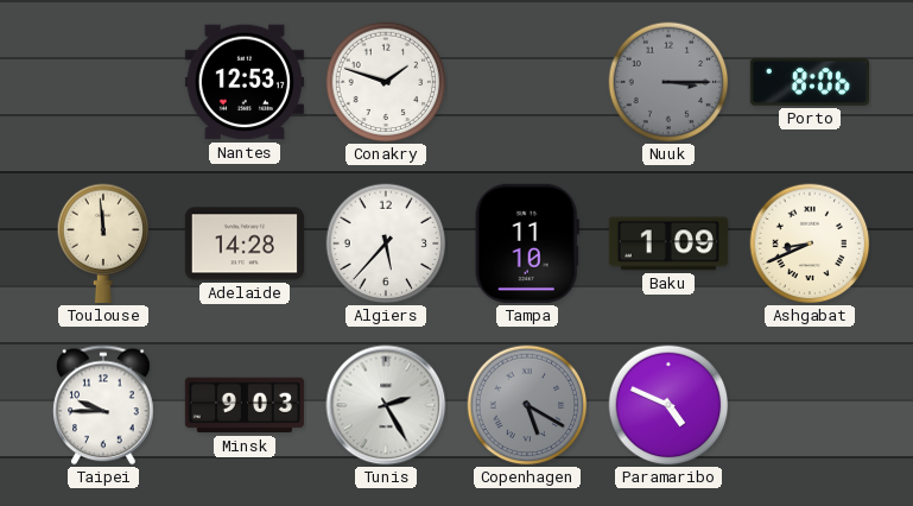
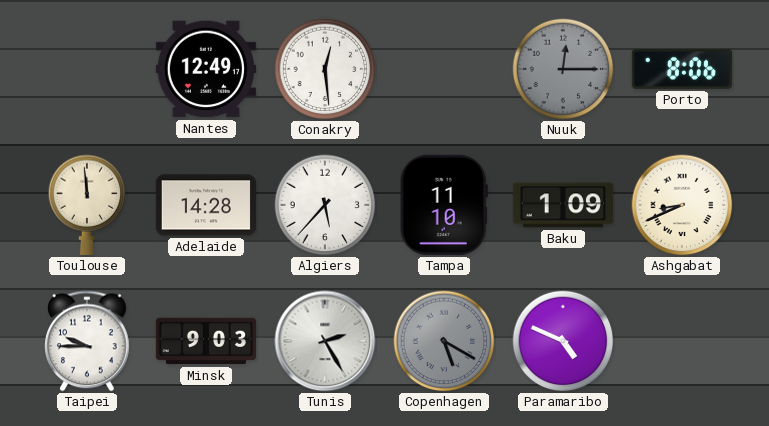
Nantes: 12:53 -> 12:49 (206, 69)
Conakry: 1:48 -> 12:29 (325, 69)
Nuuk: 3:15 -> 12:15 (563, 69)
